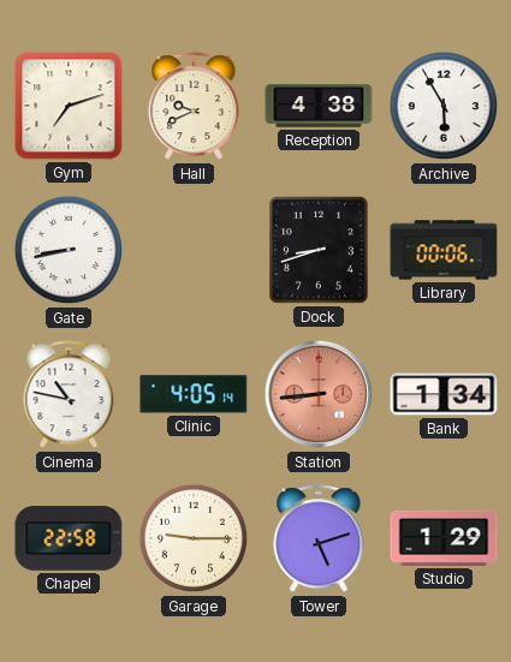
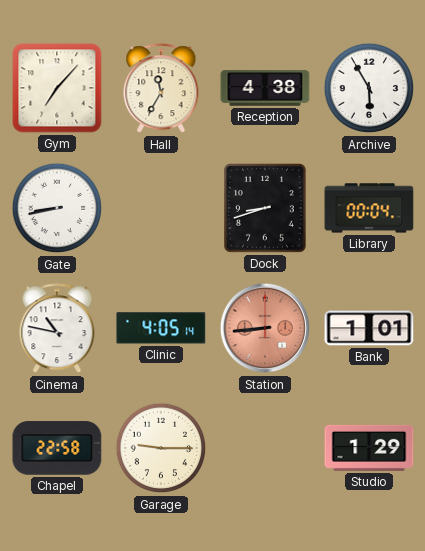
Gym: 7:12 -> 7:07 (57, 88)
Hall: 9:41 -> 11:35 (161, 89)
Library: 00:06 -> 00:04 (369, 208)
Bank: 1:34 -> 1:01 (369, 328)
Tower: 5:12 -> none (319, 539)
